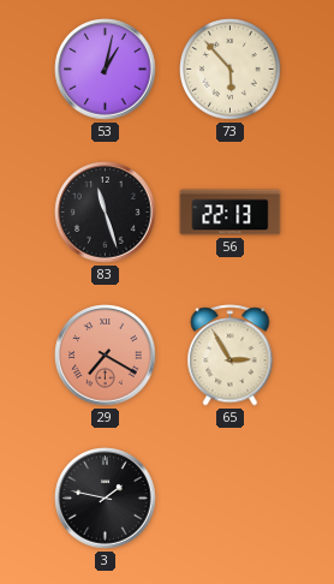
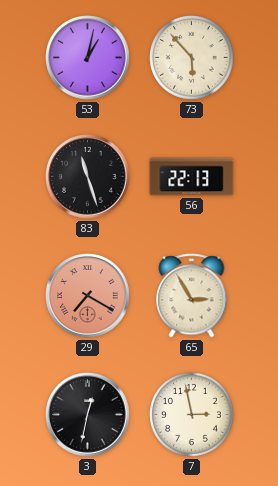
3: 1:47 -> 12:32 (88, 415)
7: none -> 2:58 (192, 415)
